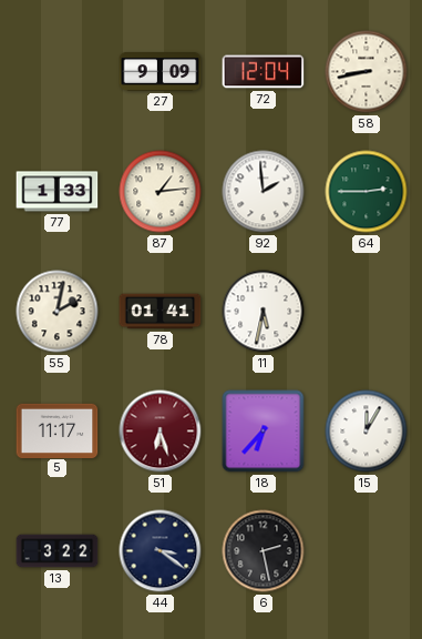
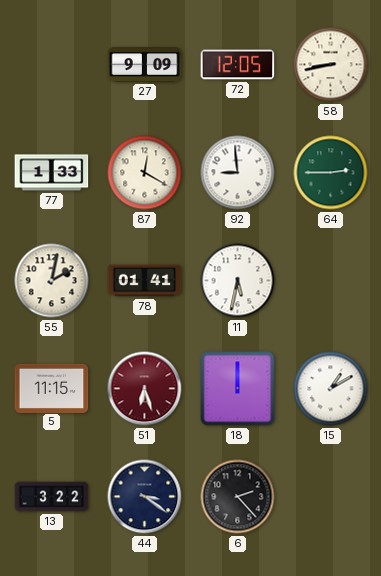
72: 12:04 -> 12:05 (238, 65)
87: 1:14 -> 12:20 (145, 173)
92: 1:59 -> 8:59 (238, 173)
5: 11:17 -> 11:15 (52, 388)
18: 6:37 -> 12:00 (238, 389)
15: 12:05 -> 1:10 (331, 389)
6: 2:28 -> 2:23 (238, 497)
